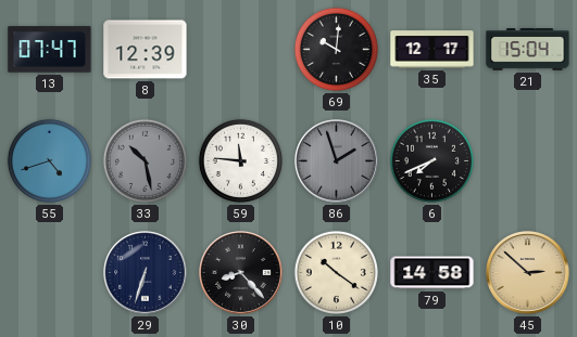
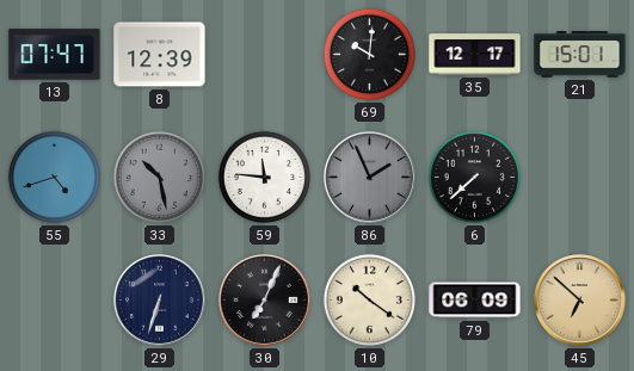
21: 15:04 -> 15:01 (580, 55)
86: 1:57 -> 1:56 (370, 178)
6: 7:41 -> 7:38 (474, 177)
30: 8:23 -> 7:04 (265, 301)
79: 14:58 -> 06:09 (475, 301)
45: 2:52 -> 6:52 (580, 301)
